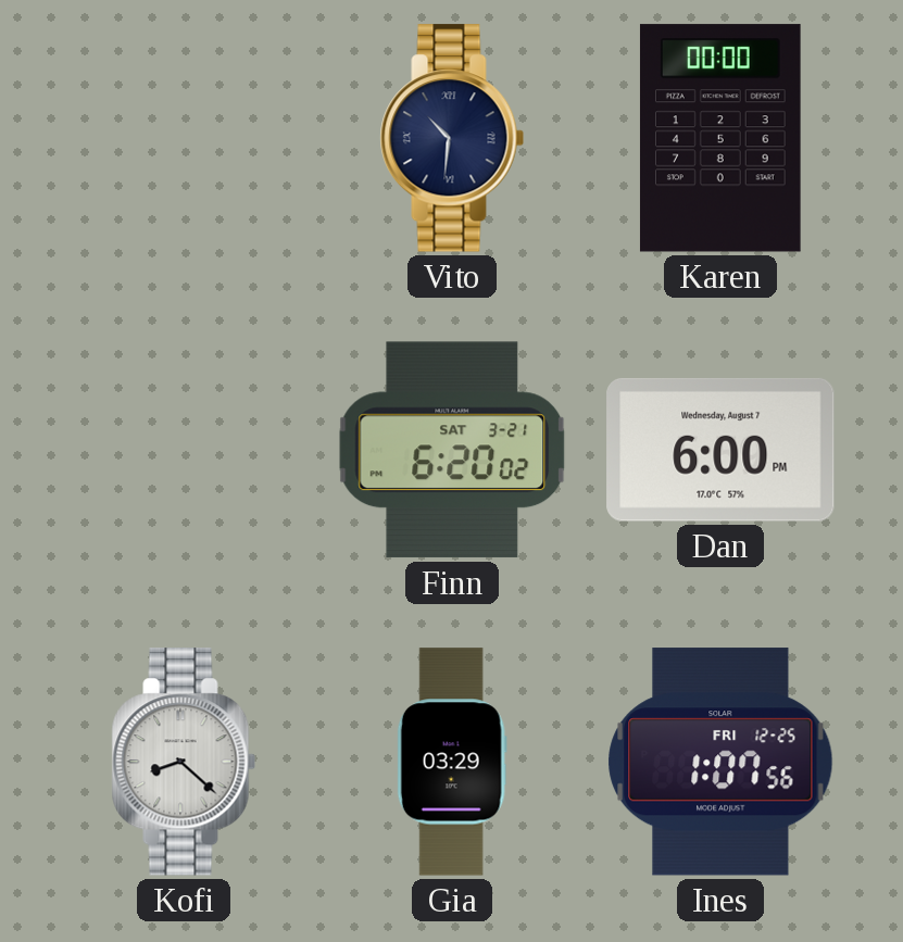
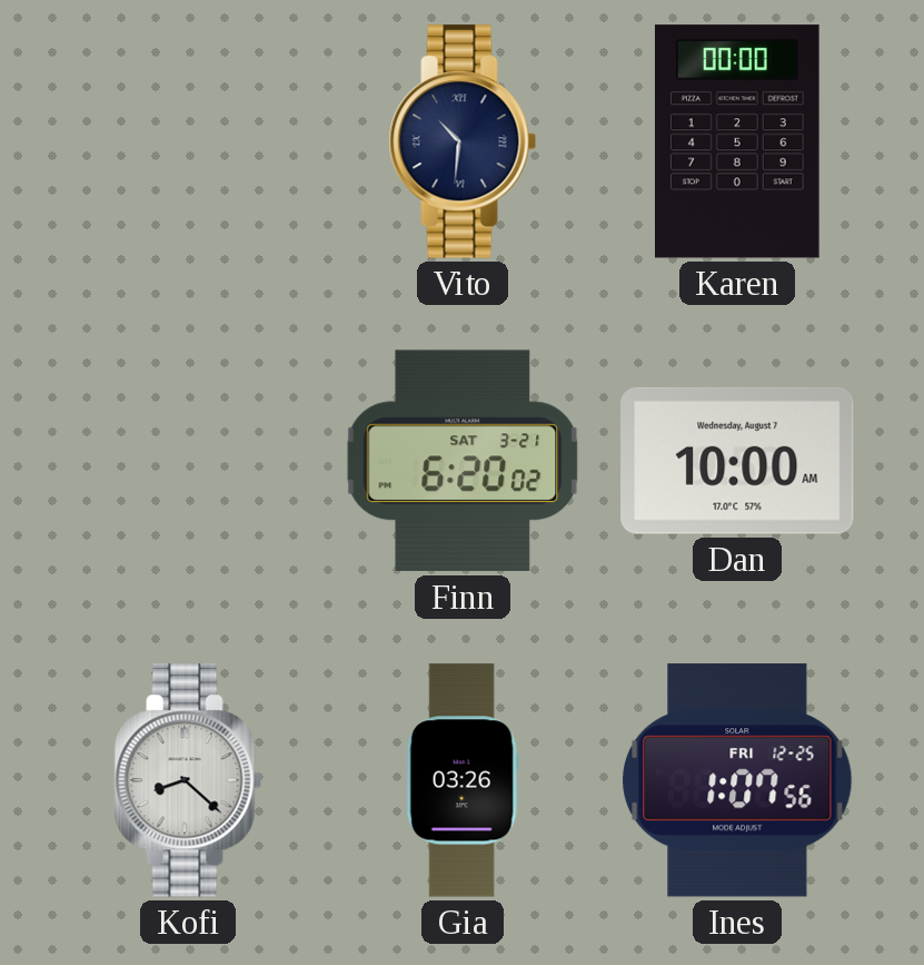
Dan: 6:00 -> 10:00 (737, 461)
Gia: 03:29 -> 03:26 (463, 780)
